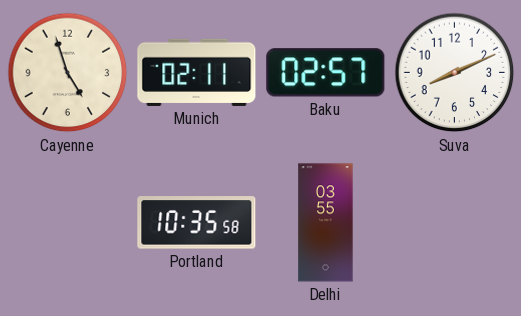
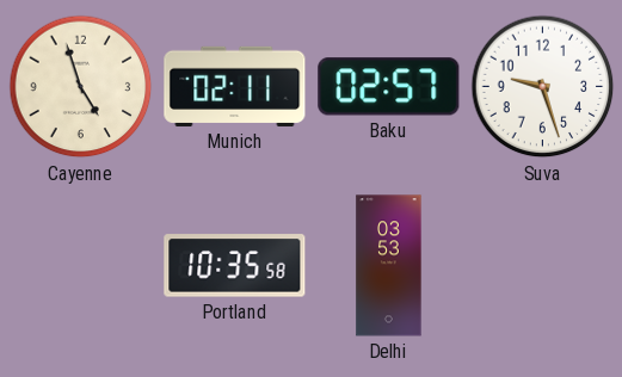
Suva: 8:11 -> 9:27 (543, 87)
Delhi: 03:55 -> 03:53 (389, 266)
